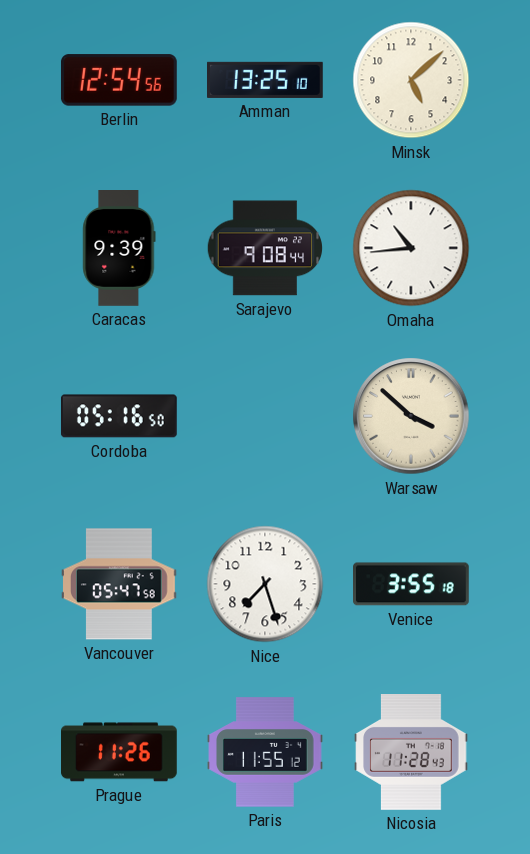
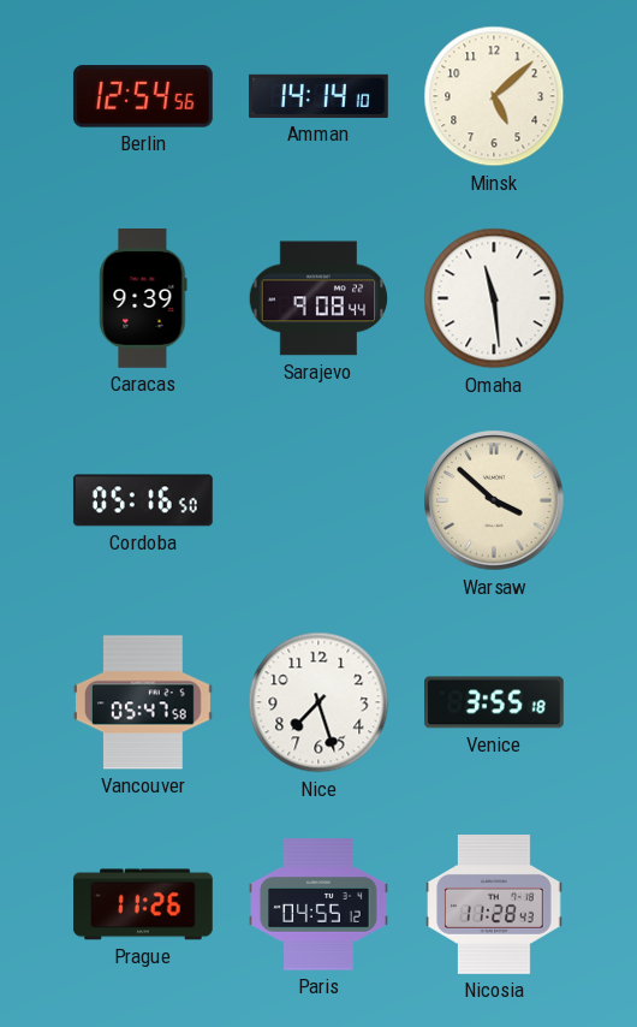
Amman: 13:25 -> 14:14 (320, 96)
Omaha: 10:44 -> 11:29 (494, 298)
Paris: 11:55 -> 04:55 (320, 904)
